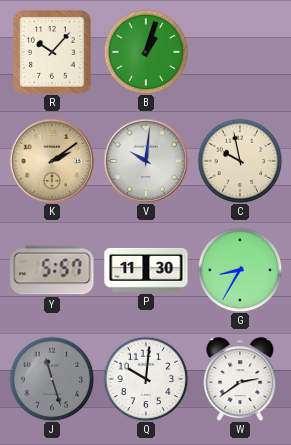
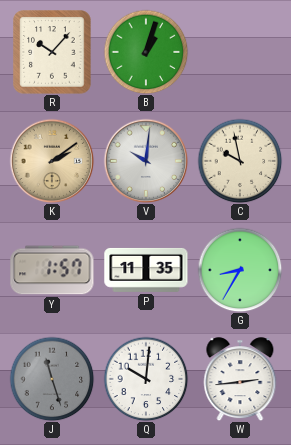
Y: 5:57 -> 1:57 (52, 270)
P: 11:30 -> 11:35 (146, 270)
W: 2:39 -> 2:44 (240, 379)
